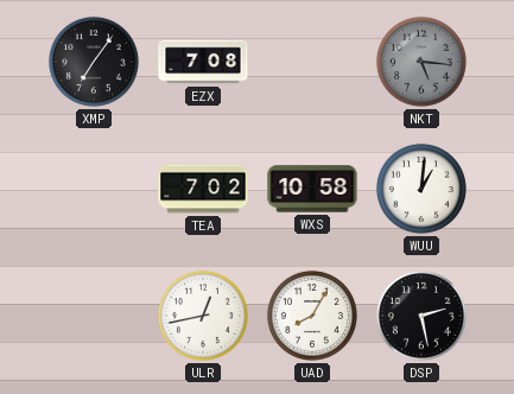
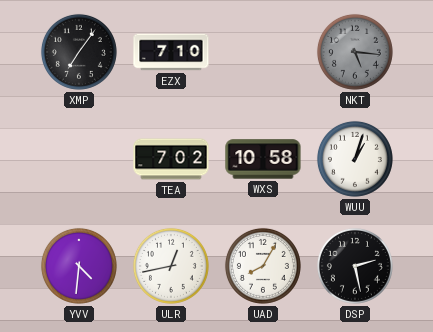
EZX: 7:08 -> 7:10 (171, 52)
WUU: 1:01 -> 1:03 (355, 159)
YVV: none -> 4:31 (79, 266)
